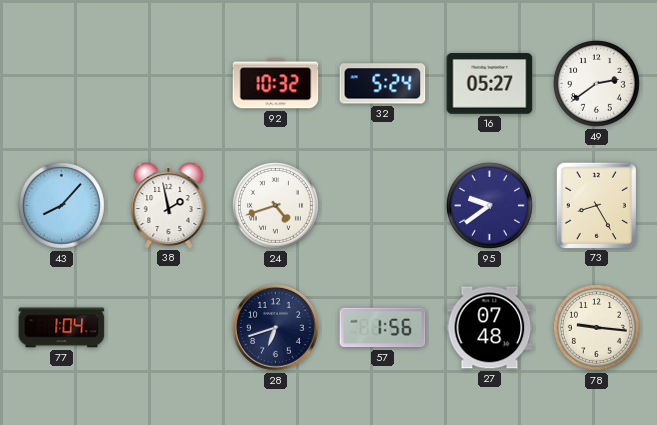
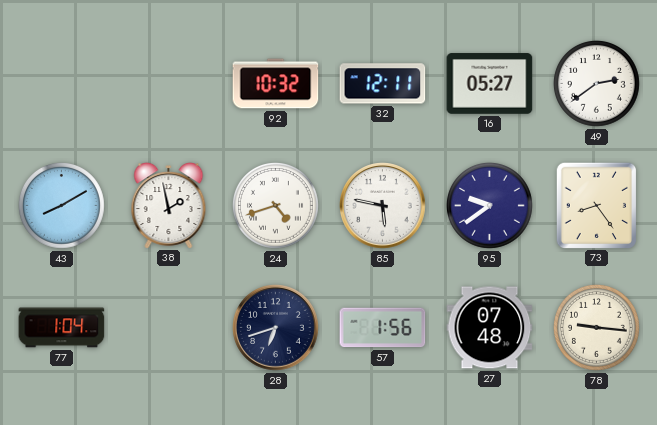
32: 5:24 -> 12:11 (383, 84)
43: 8:07 -> 8:10 (61, 205)
85: none -> 5:47 (383, 206)
73: 8:25 -> 8:24 (596, 205)
